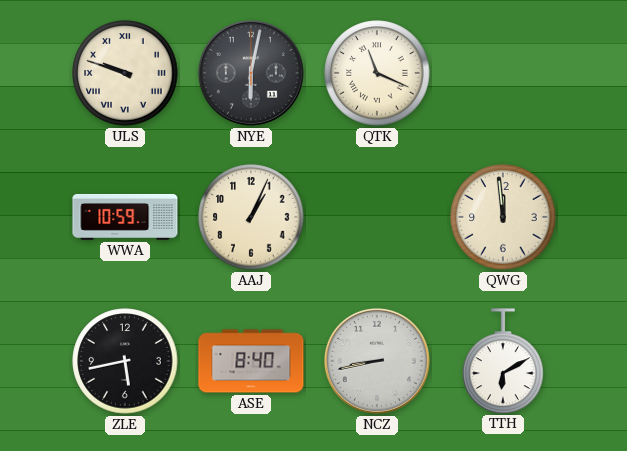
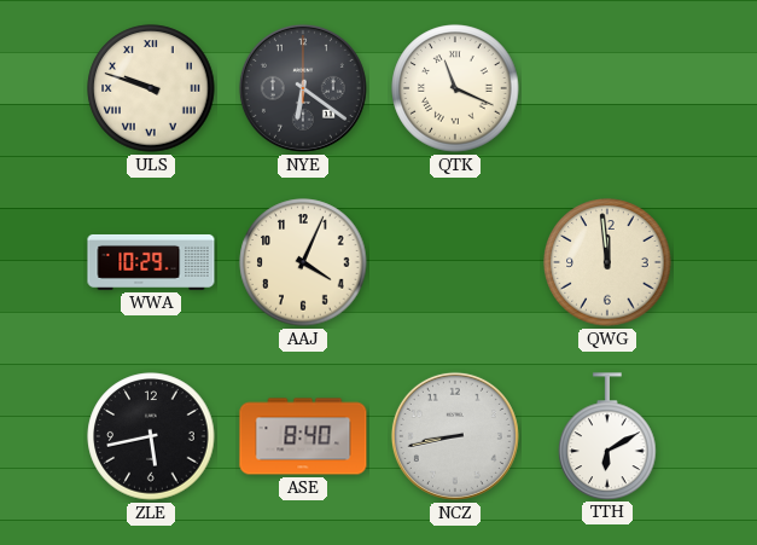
NYE: 6:02 -> 6:21 (303, 88)
WWA: 10:59 -> 10:29 (151, 262)
AAJ: 1:04 -> 4:04 (303, 262)
